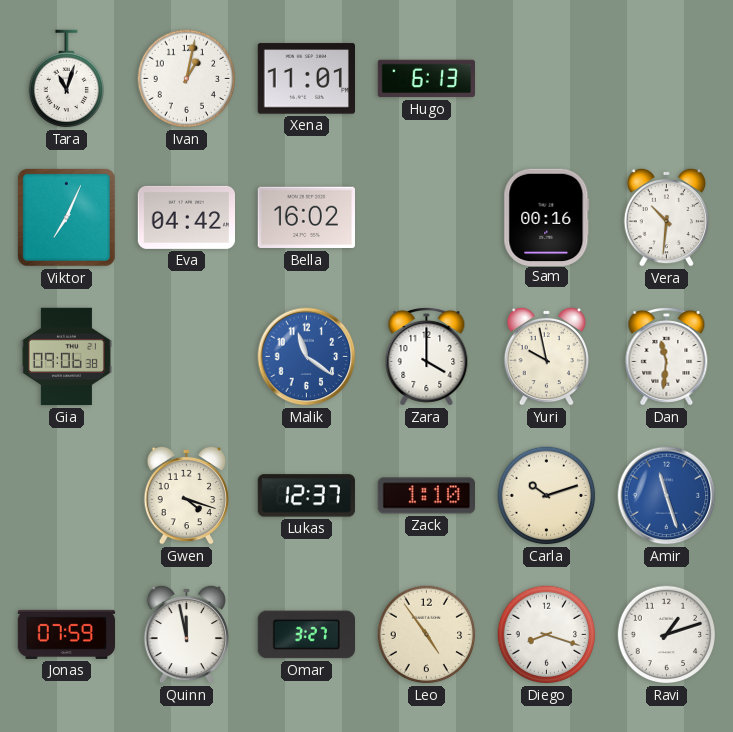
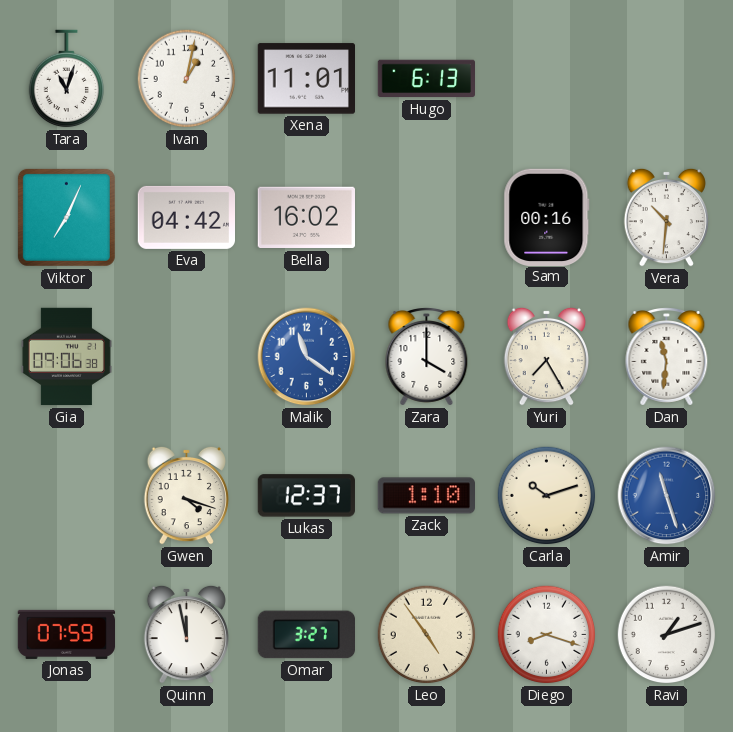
Yuri: 9:58 -> 7:25 (546, 356)
